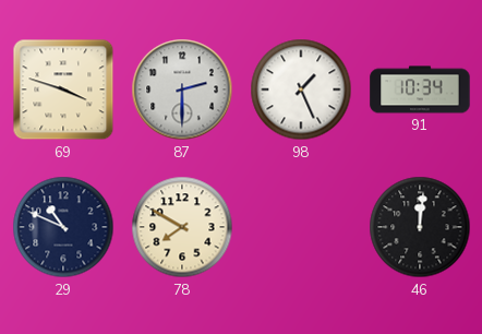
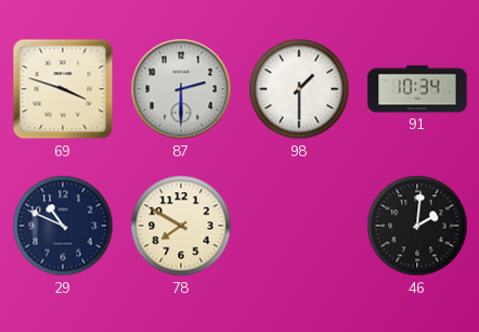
98: 1:26 -> 1:30 (299, 89)
46: 12:01 -> 2:01 (417, 226)
